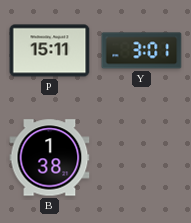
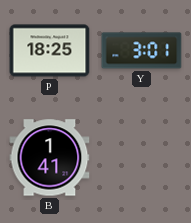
P: 15:11 -> 18:25 (50, 51)
B: 1:38 -> 1:41 (50, 158)
